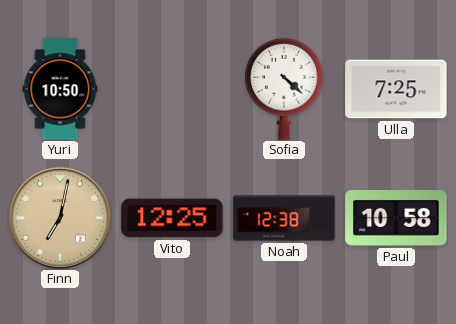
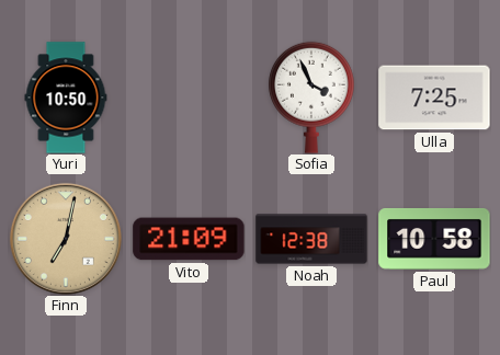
Sofia: 4:22 -> 3:56 (312, 98)
Vito: 12:25 -> 21:09 (189, 239)
